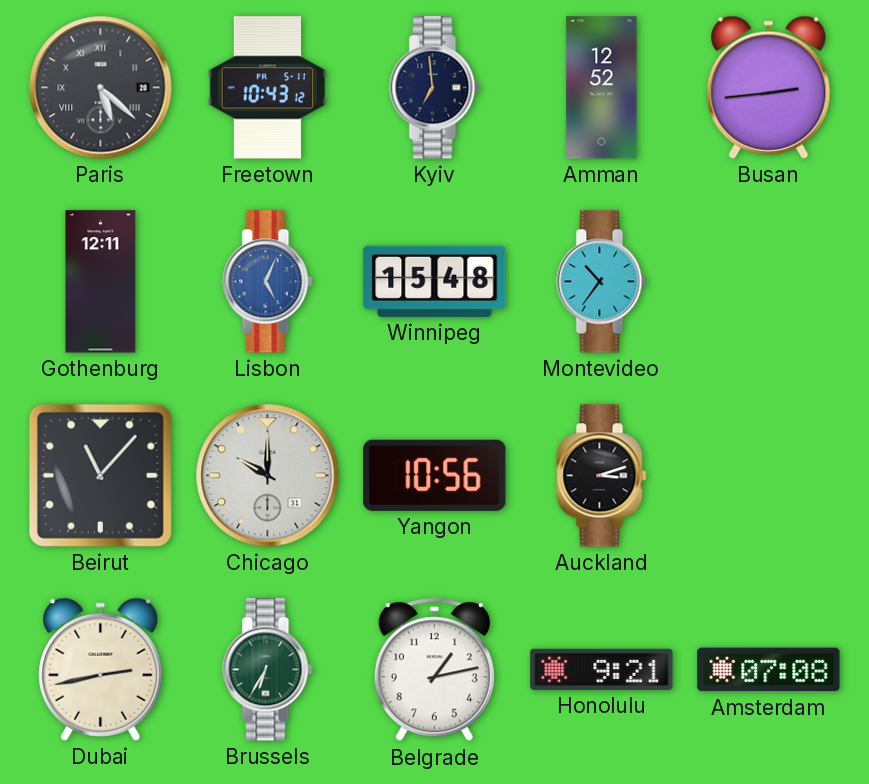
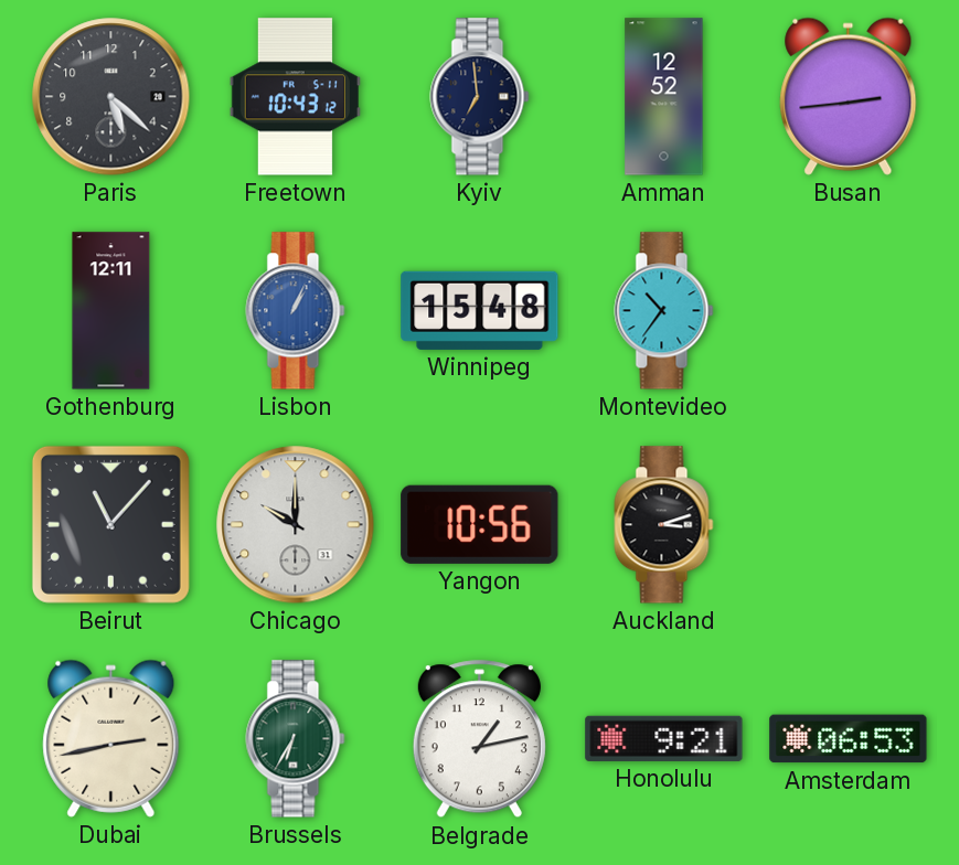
Paris numerals: Roman -> Arabic (111, 97)
Lisbon: 5:04 -> 1:04 (296, 311)
Amsterdam: 07:08 -> 06:53 (849, 739)
